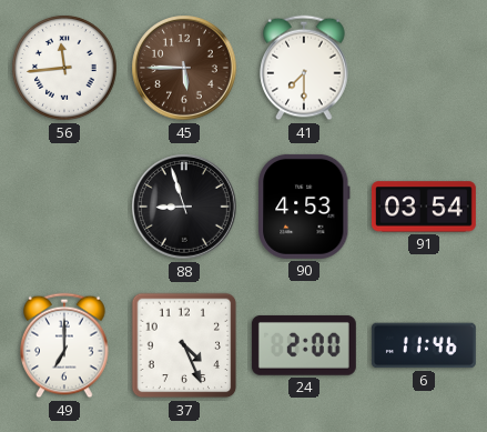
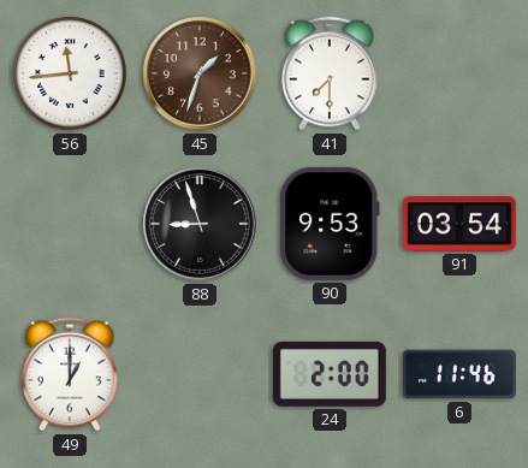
45: 5:45 -> 1:33 (201, 75)
90: 4:53 -> 9:53 (330, 224)
49: 7:00 -> 1:00 (70, 374)
37: 4:26 -> none (184, 345)
